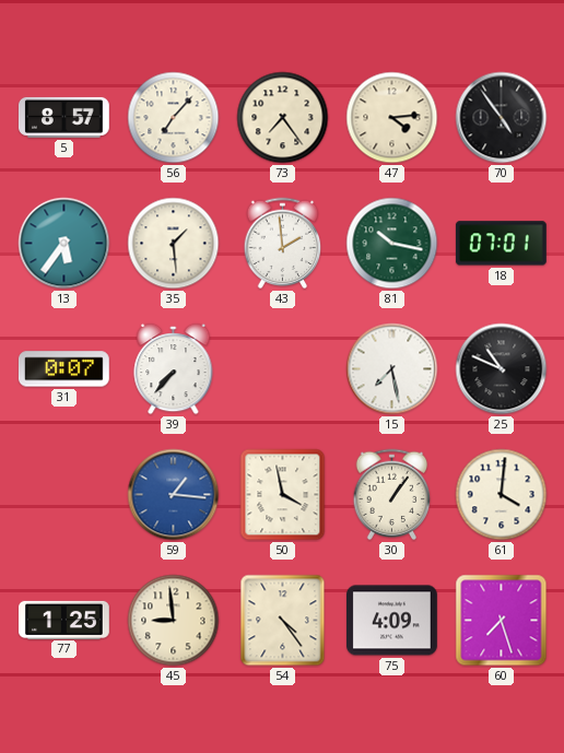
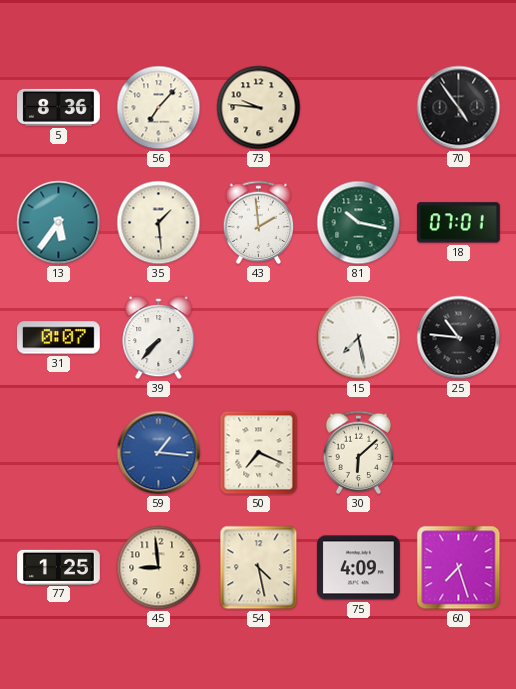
5: 8:57 -> 8:36 (58, 107)
73: 7:24 -> 9:46 (259, 108)
47: 4:14 -> none (392, 118)
25: 10:49 -> 10:46 (459, 338)
50: 3:58 -> 7:19 (259, 453)
30: 1:06 -> 6:08 (359, 453)
61: 4:01 -> none (502, 495)
54: 4:24 -> 4:28 (259, 568)
